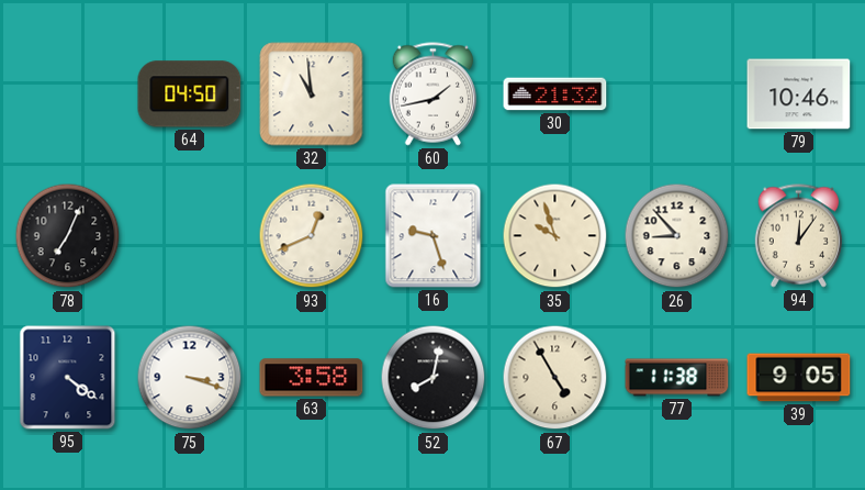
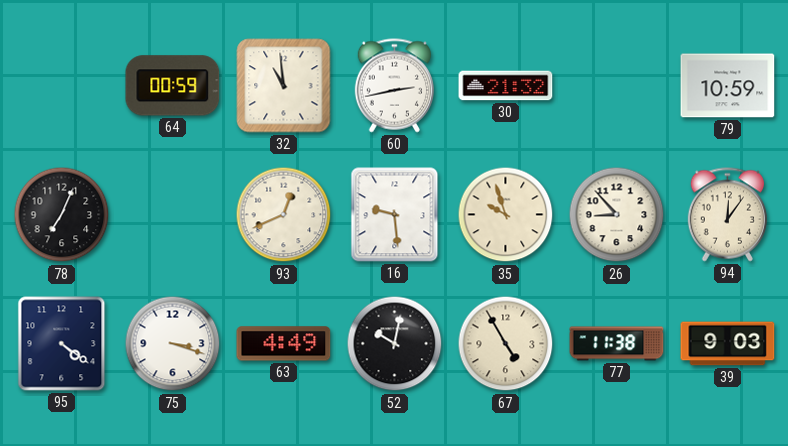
64: 04:50 -> 00:59 (173, 86)
60: 1:43 -> 2:43 (394, 86)
79: 10:46 -> 10:59 (728, 86)
16: 9:27 -> 9:29 (395, 215)
63: 3:58 -> 4:49 (284, 344)
52: 8:02 -> 10:02 (395, 344)
39: 9:05 -> 9:03 (728, 344)
